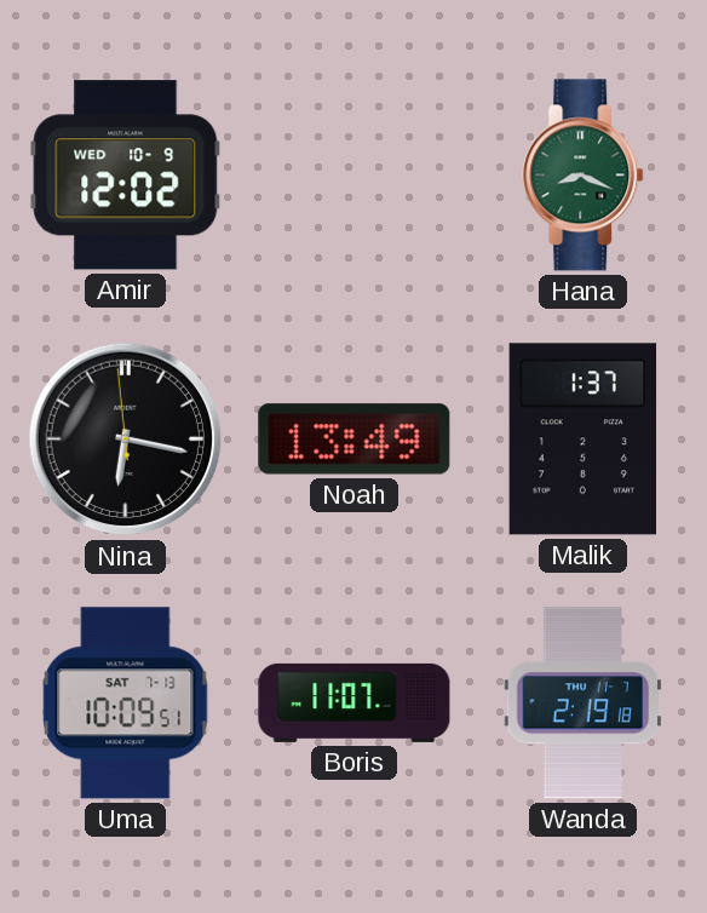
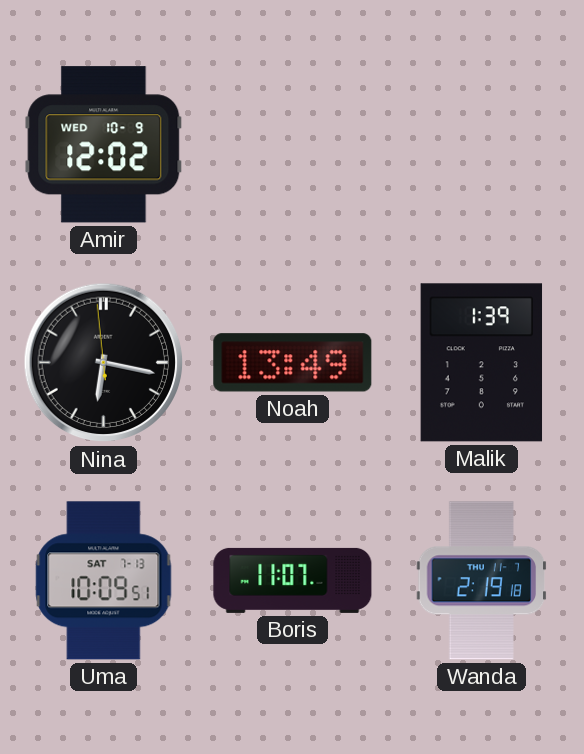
Hana: 8:19 -> none (584, 176)
Malik: 1:37 -> 1:39 (482, 363)
